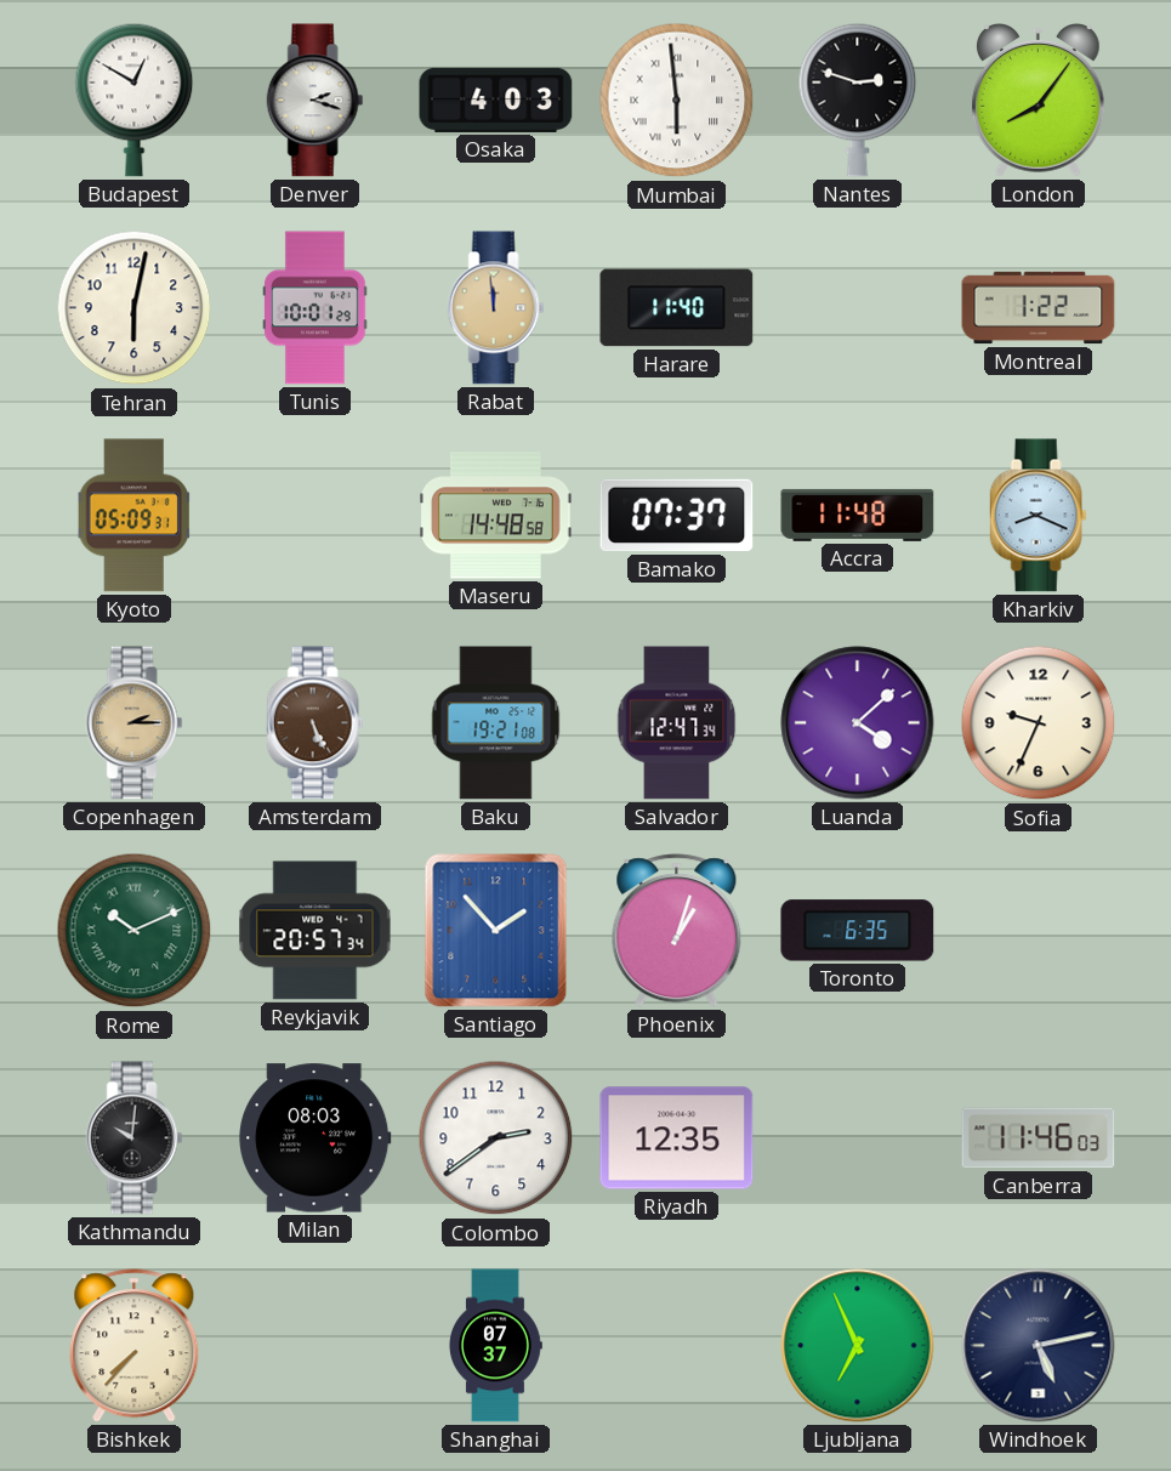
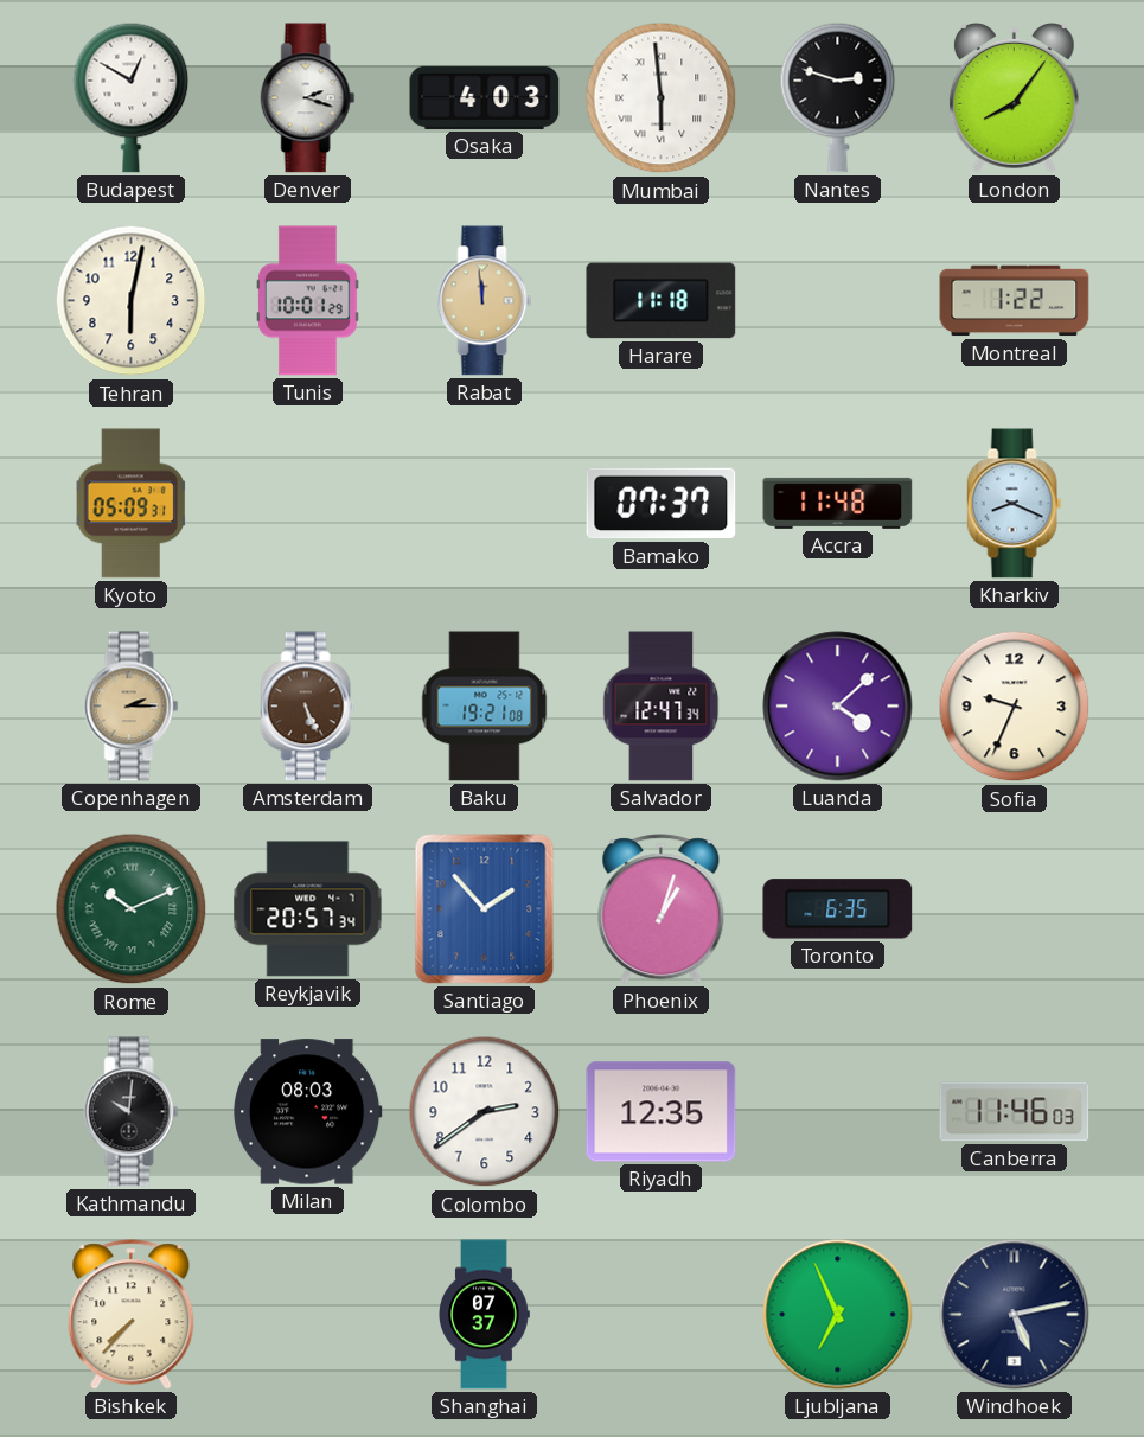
Harare: 11:40 -> 11:18 (662, 301)
Maseru: 14:48 -> none (496, 516)
